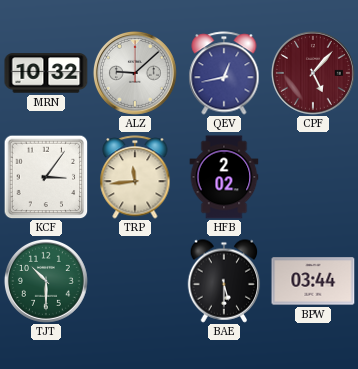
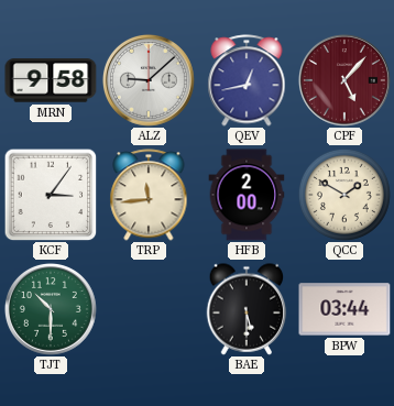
MRN: 10:32 -> 9:58 (51, 80)
HFB: 2:02 -> 2:00 (247, 195)
QCC: none -> 1:50 (344, 195)
